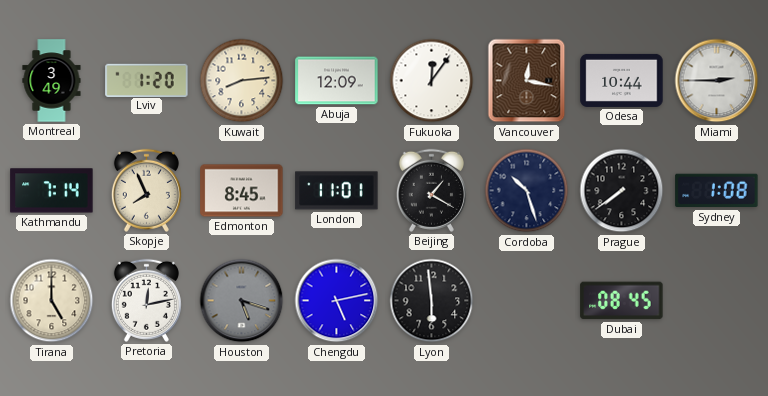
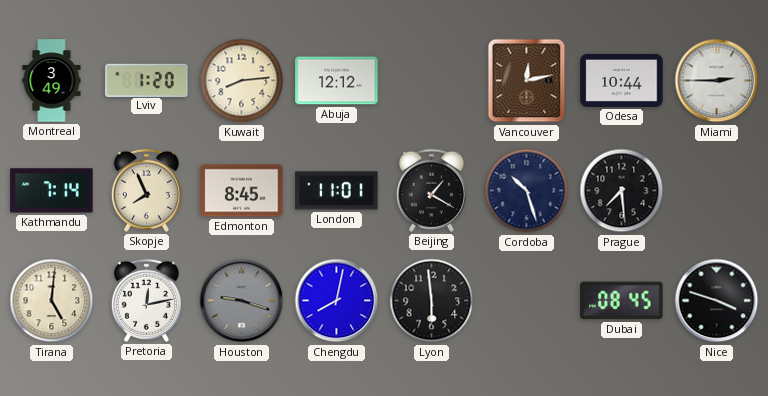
Abuja: 12:09 -> 12:12 (337, 81)
Fukuoka: 12:06 -> none (432, 81)
Vancouver: 12:17 -> 12:13 (527, 81)
Prague: 7:39 -> 7:29 (622, 191)
Sydney: 1:08 -> none (717, 191)
Tirana: 5:00 -> 5:01 (52, 301)
Houston: 5:18 -> 9:18 (242, 301)
Chengdu: 5:13 -> 8:02 (337, 301)
Nice: none -> 3:48 (717, 301)
